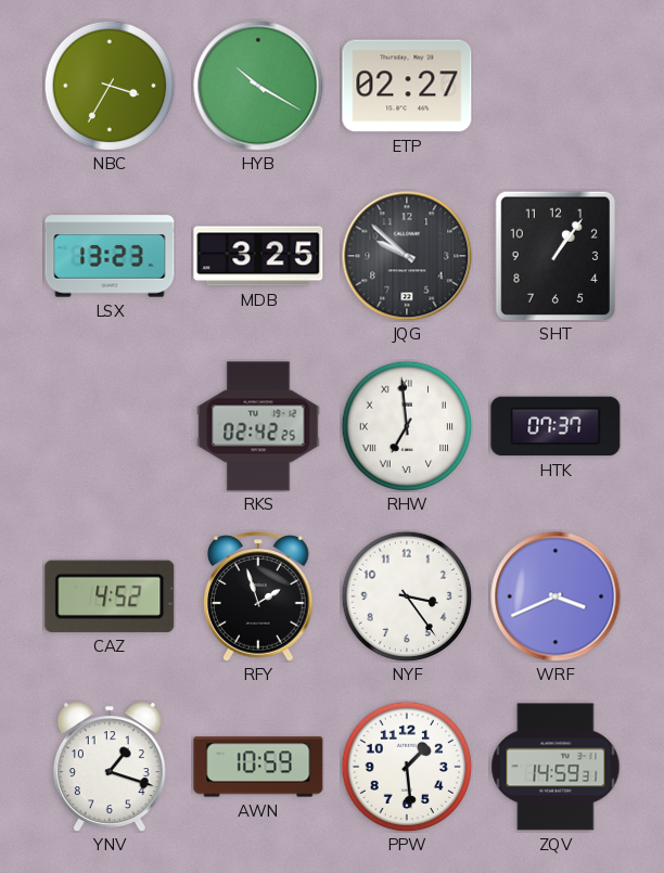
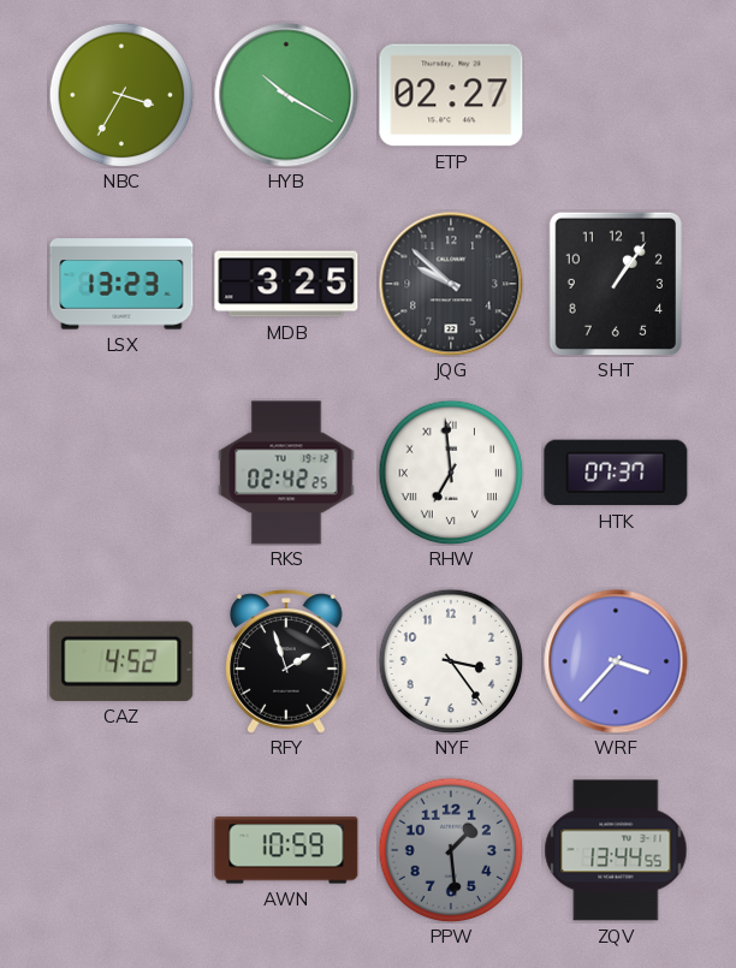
WRF: 3:41 -> 3:37 (616, 661)
YNV: 1:18 -> none (110, 767)
PPW dial: white -> grey (451, 850)
ZQV: 14:59 -> 13:44 (616, 850)
